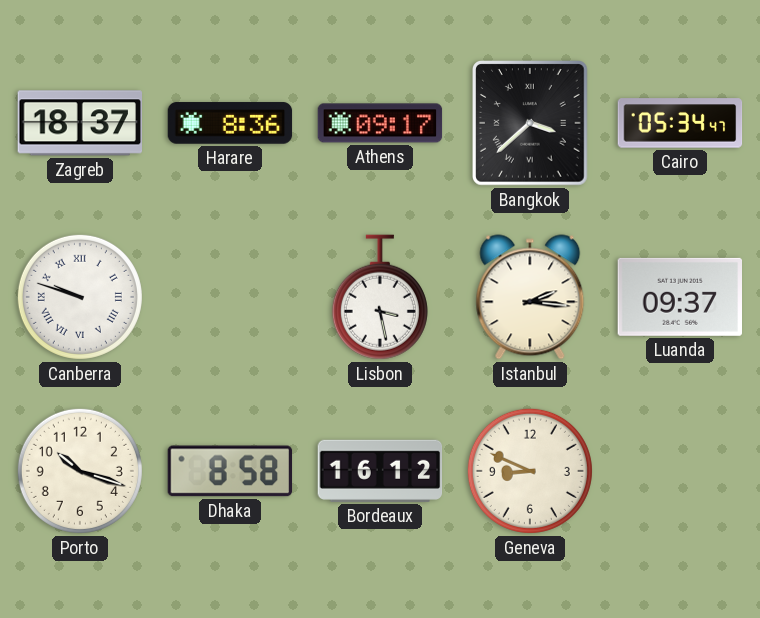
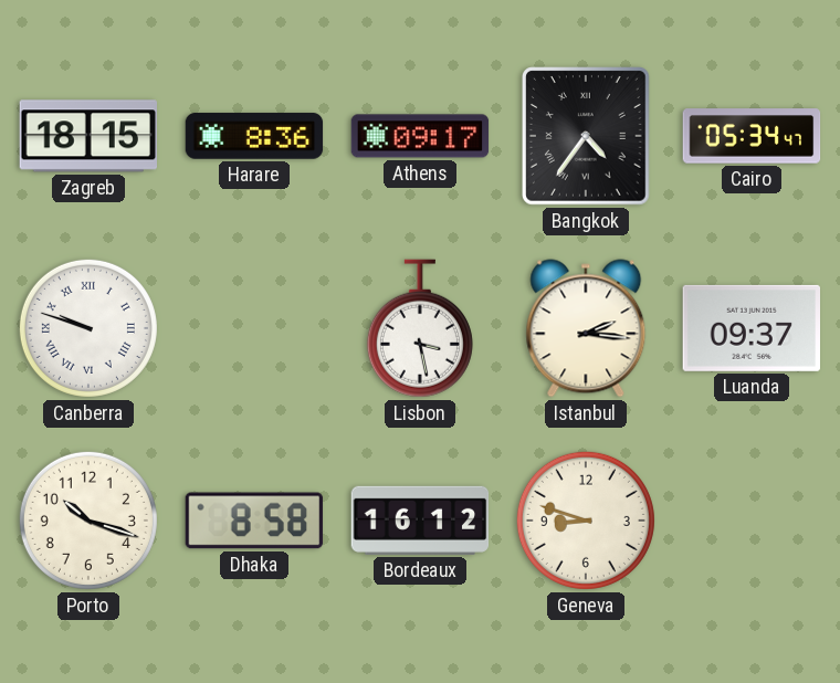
Zagreb: 18:37 -> 18:15 (88, 136)
Bangkok: 3:38 -> 4:36 (587, 137)
Geneva: 8:49 -> 8:48 (586, 521)
